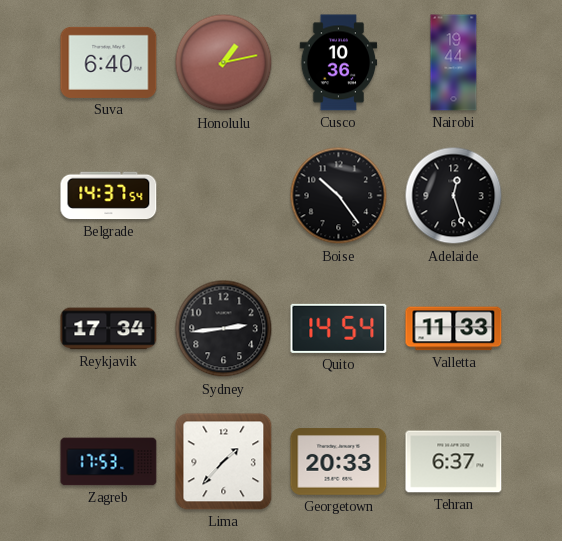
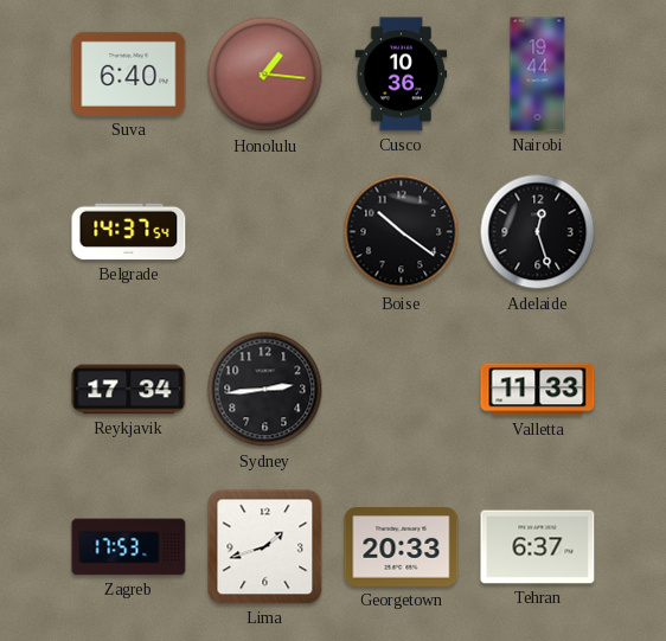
Honolulu: 1:13 -> 1:16 (265, 75)
Boise: 10:24 -> 10:21 (402, 232)
Quito: 14:54 -> none (339, 328)
Lima: 1:37 -> 1:42 (265, 547)
